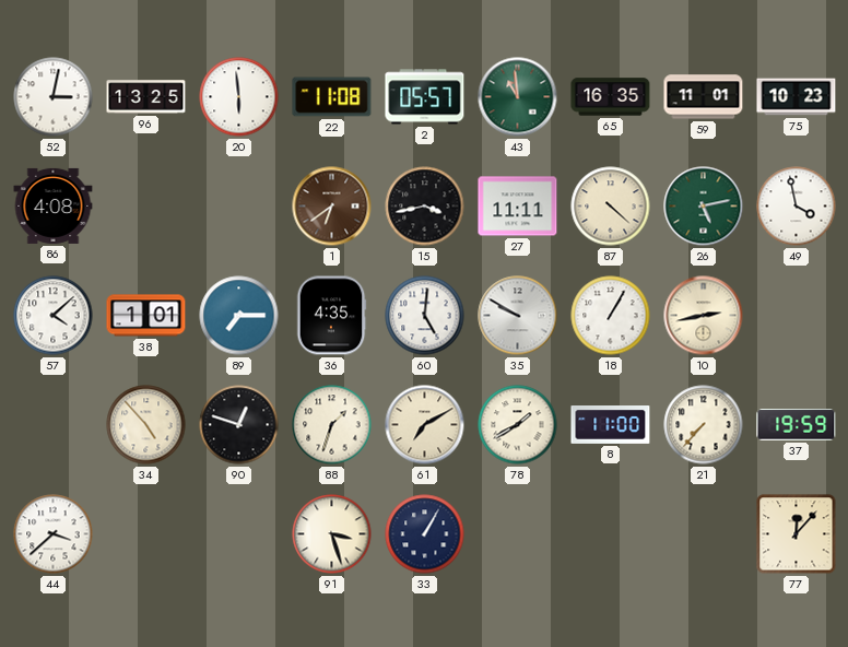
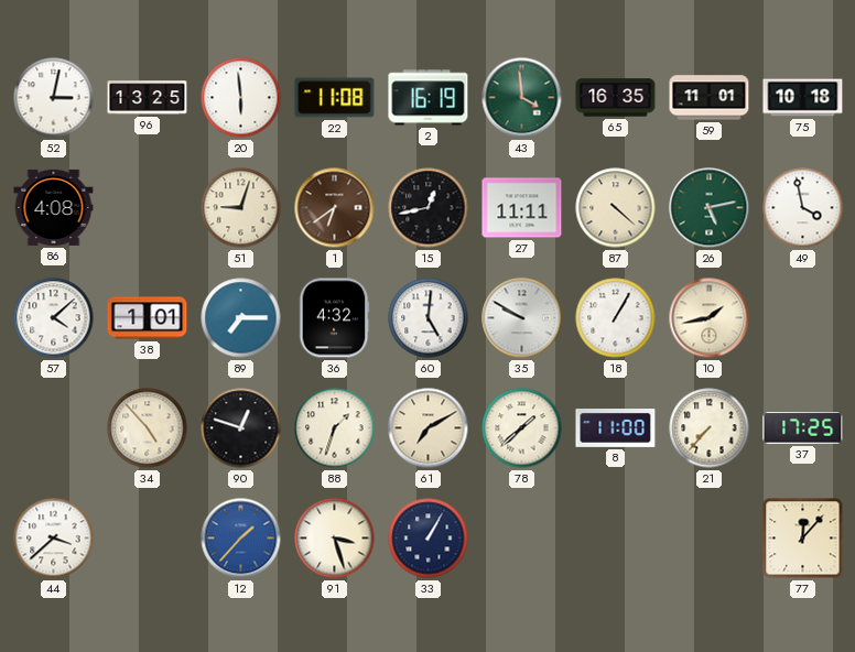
2: 05:57 -> 16:19 (429, 98)
43: 10:59 -> 3:59 (522, 98)
75: 10:23 -> 10:18 (803, 98)
51: none -> 9:03 (241, 208)
15: 3:43 -> 12:43 (429, 208)
36: 4:35 -> 4:32 (334, 318)
10: 2:43 -> 1:43 (710, 318)
78: 1:40 -> 1:38 (522, 428)
37: 19:59 -> 17:25 (803, 428)
12: none -> 1:37 (241, 539)
